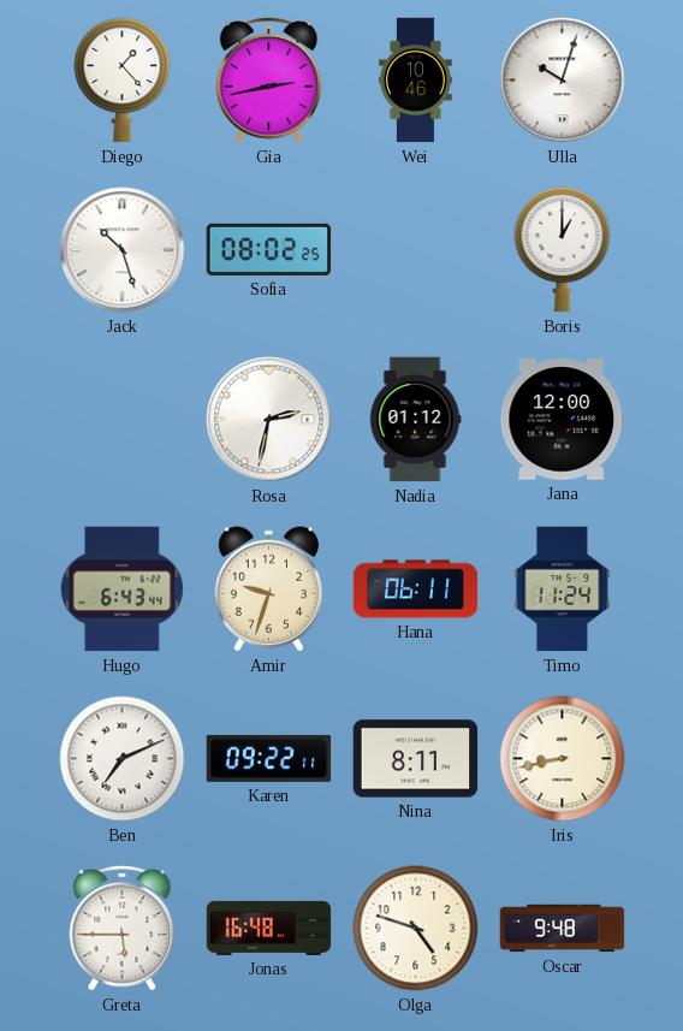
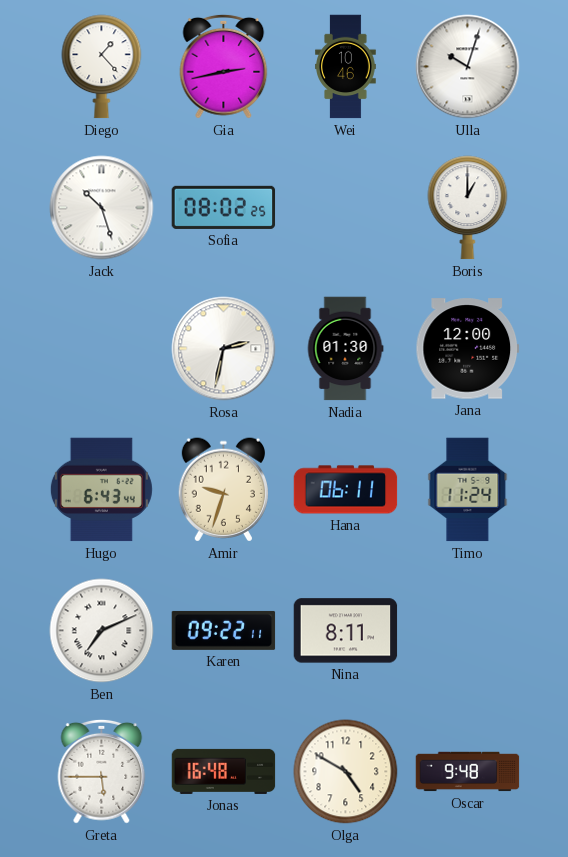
Nadia: 01:12 -> 01:30 (345, 349)
Iris: 8:43 -> none (563, 759)
Olga: 4:48 -> 4:50 (346, 772)
